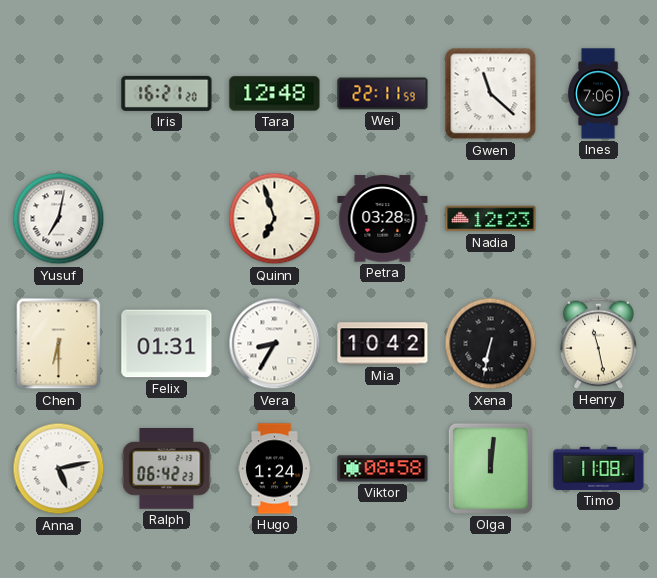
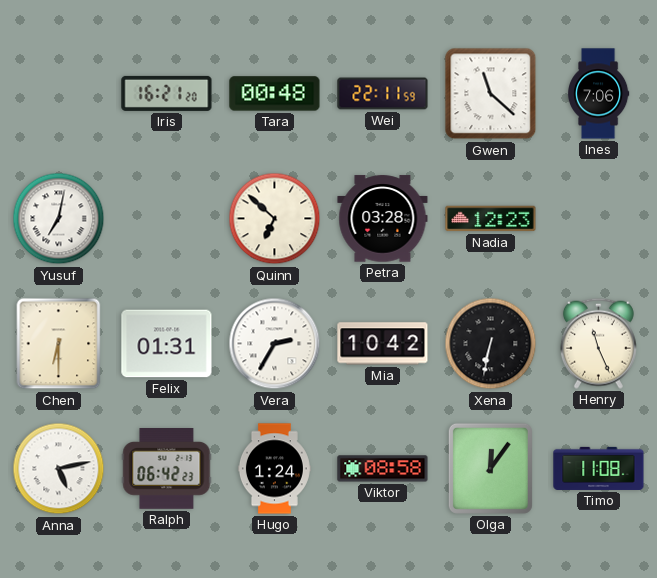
Tara: 12:48 -> 00:48 (275, 94)
Quinn: 6:57 -> 6:52 (275, 219)
Vera: 8:35 -> 2:35 (275, 344)
Henry: 11:28 -> 11:26 (598, 343)
Olga: 12:01 -> 12:06 (490, 468)
